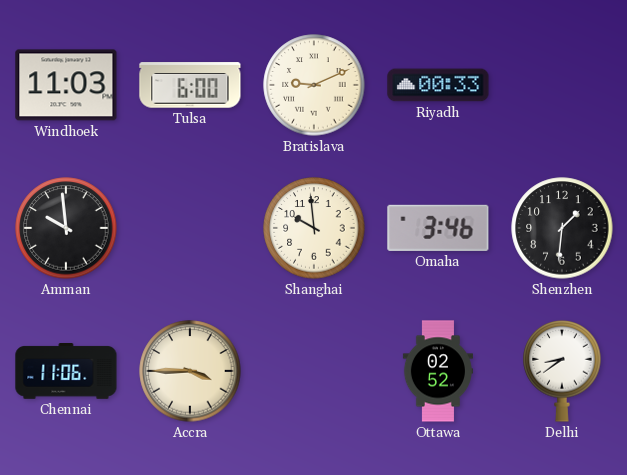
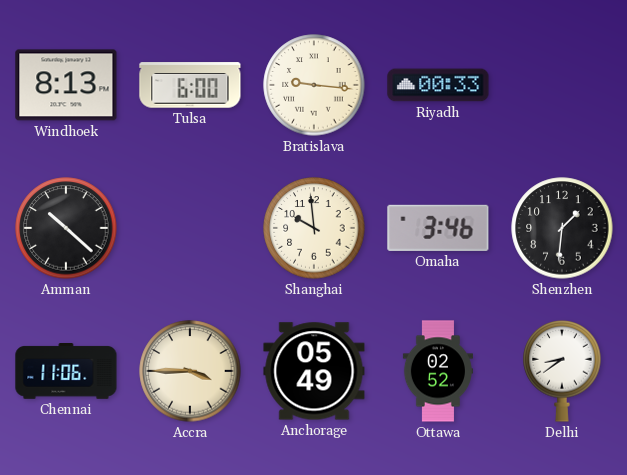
Windhoek: 11:03 -> 8:13 (66, 85)
Bratislava: 9:11 -> 9:16 (314, 85)
Amman: 9:59 -> 10:22 (66, 228)
Anchorage: none -> 05:49 (314, 371)
